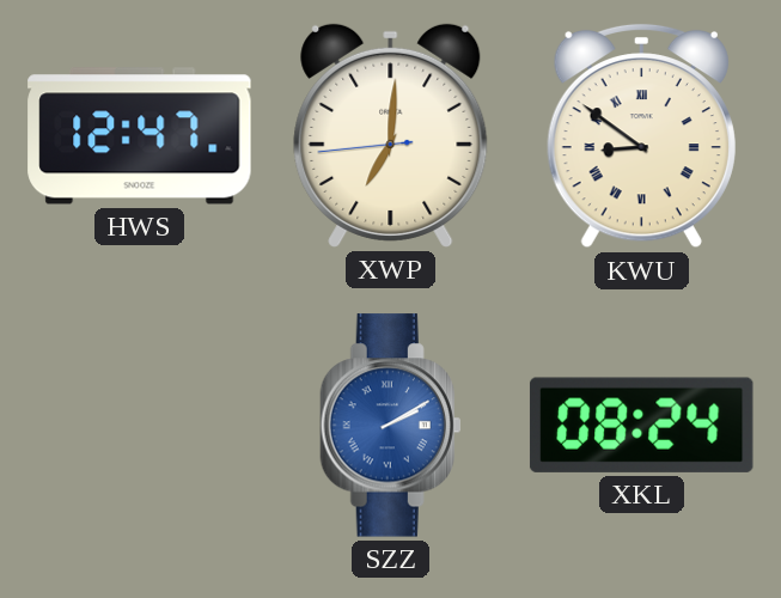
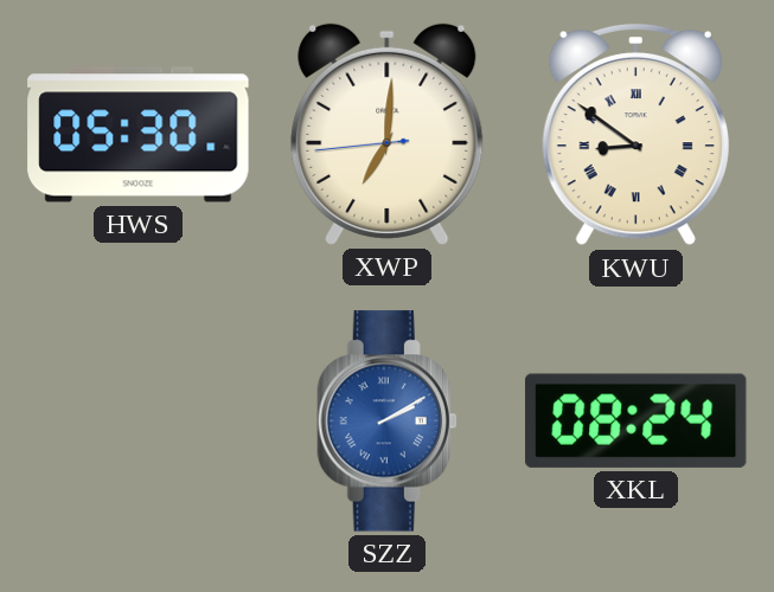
HWS: 12:47 -> 05:30 (139, 135)
